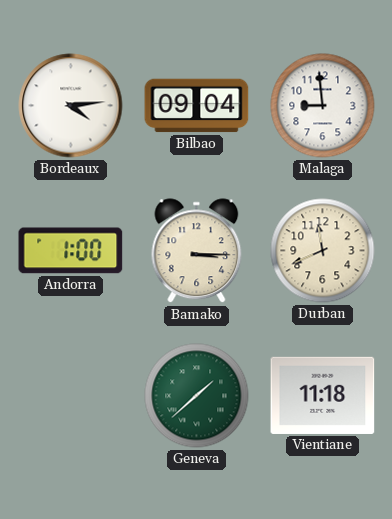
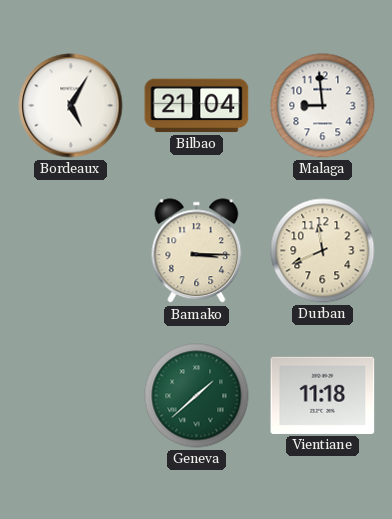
Bordeaux: 4:14 -> 5:05 (71, 106)
Bilbao: 09:04 -> 21:04 (197, 106)
Andorra: 1:00 -> none (71, 251)
